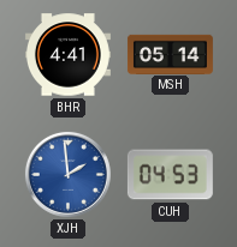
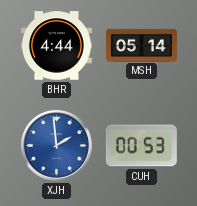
BHR: 4:41 -> 4:44 (56, 46)
CUH: 04:53 -> 00:53 (141, 146)
